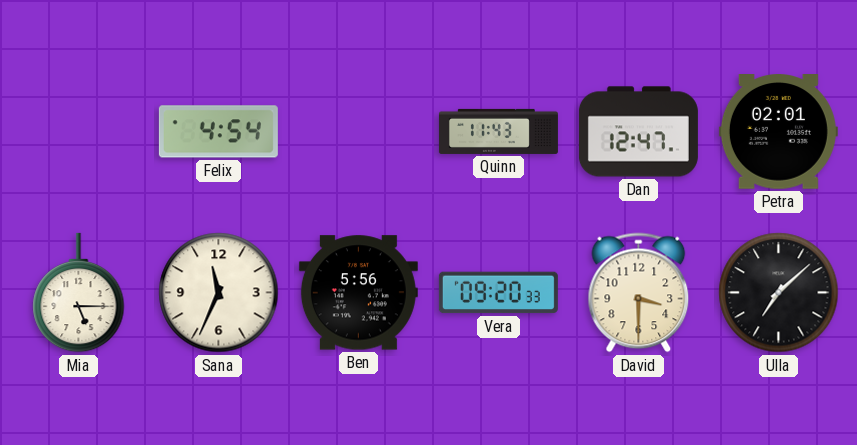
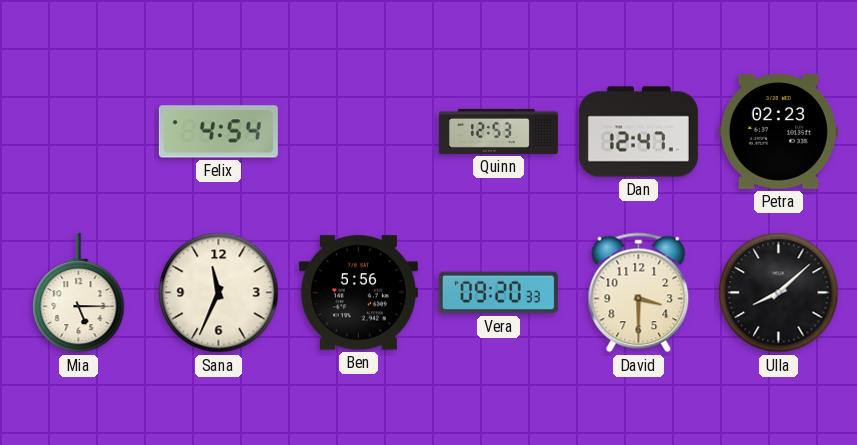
Quinn: 11:43 -> 12:53 (498, 131)
Petra: 02:01 -> 02:23 (778, 132)
Ulla: 7:08 -> 8:08 (779, 293)
